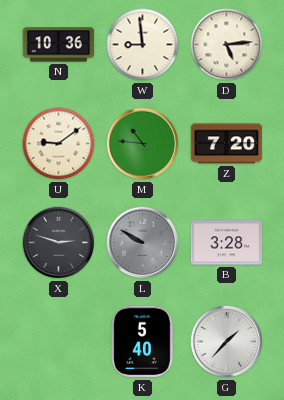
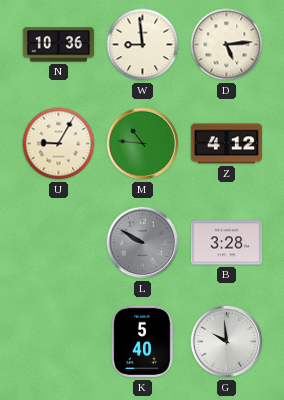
U: 9:09 -> 9:05 (59, 144)
Z: 7:20 -> 4:12 (227, 144)
X: 2:48 -> none (59, 243)
G: 1:37 -> 9:59 (227, 342)
